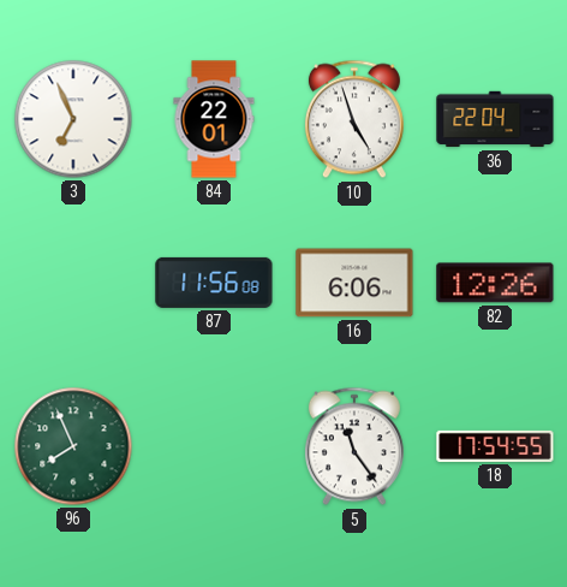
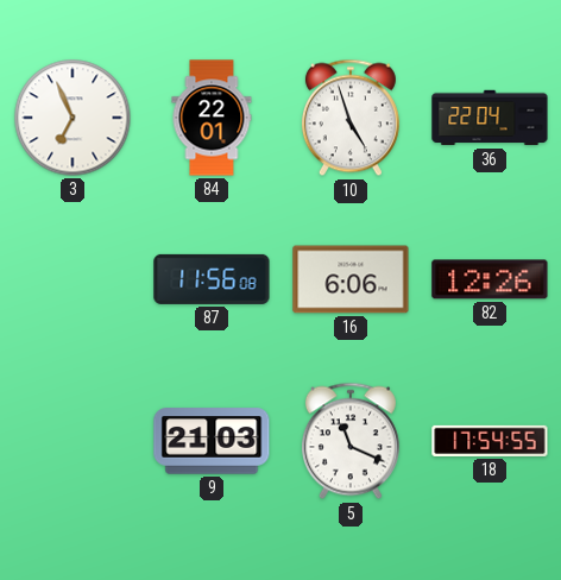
96: 7:56 -> none (73, 446)
9: none -> 21:03 (212, 441)
5: 11:24 -> 11:19 (351, 441)
